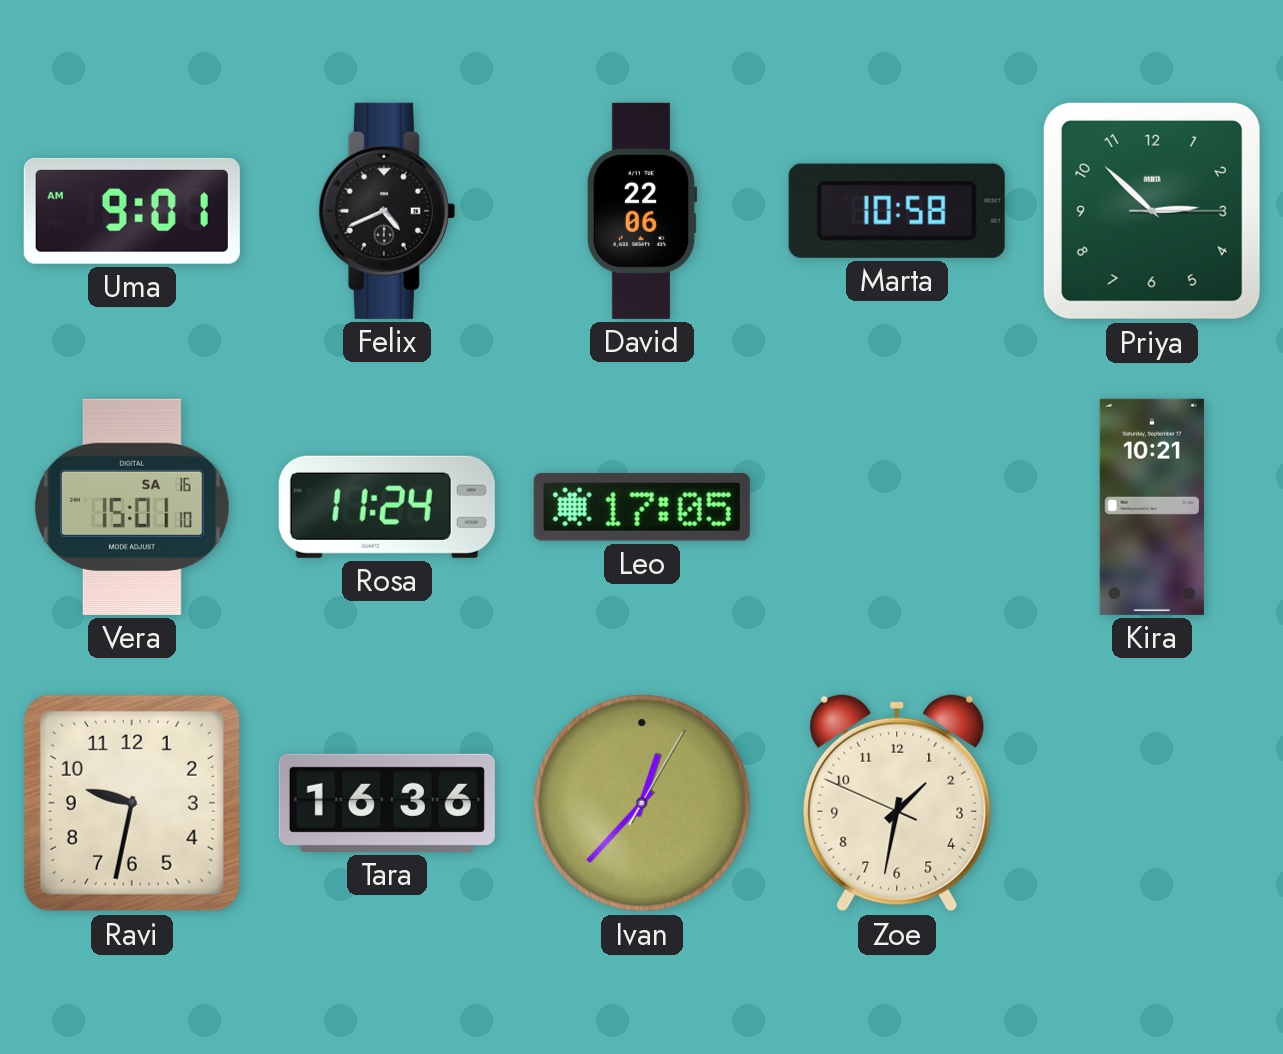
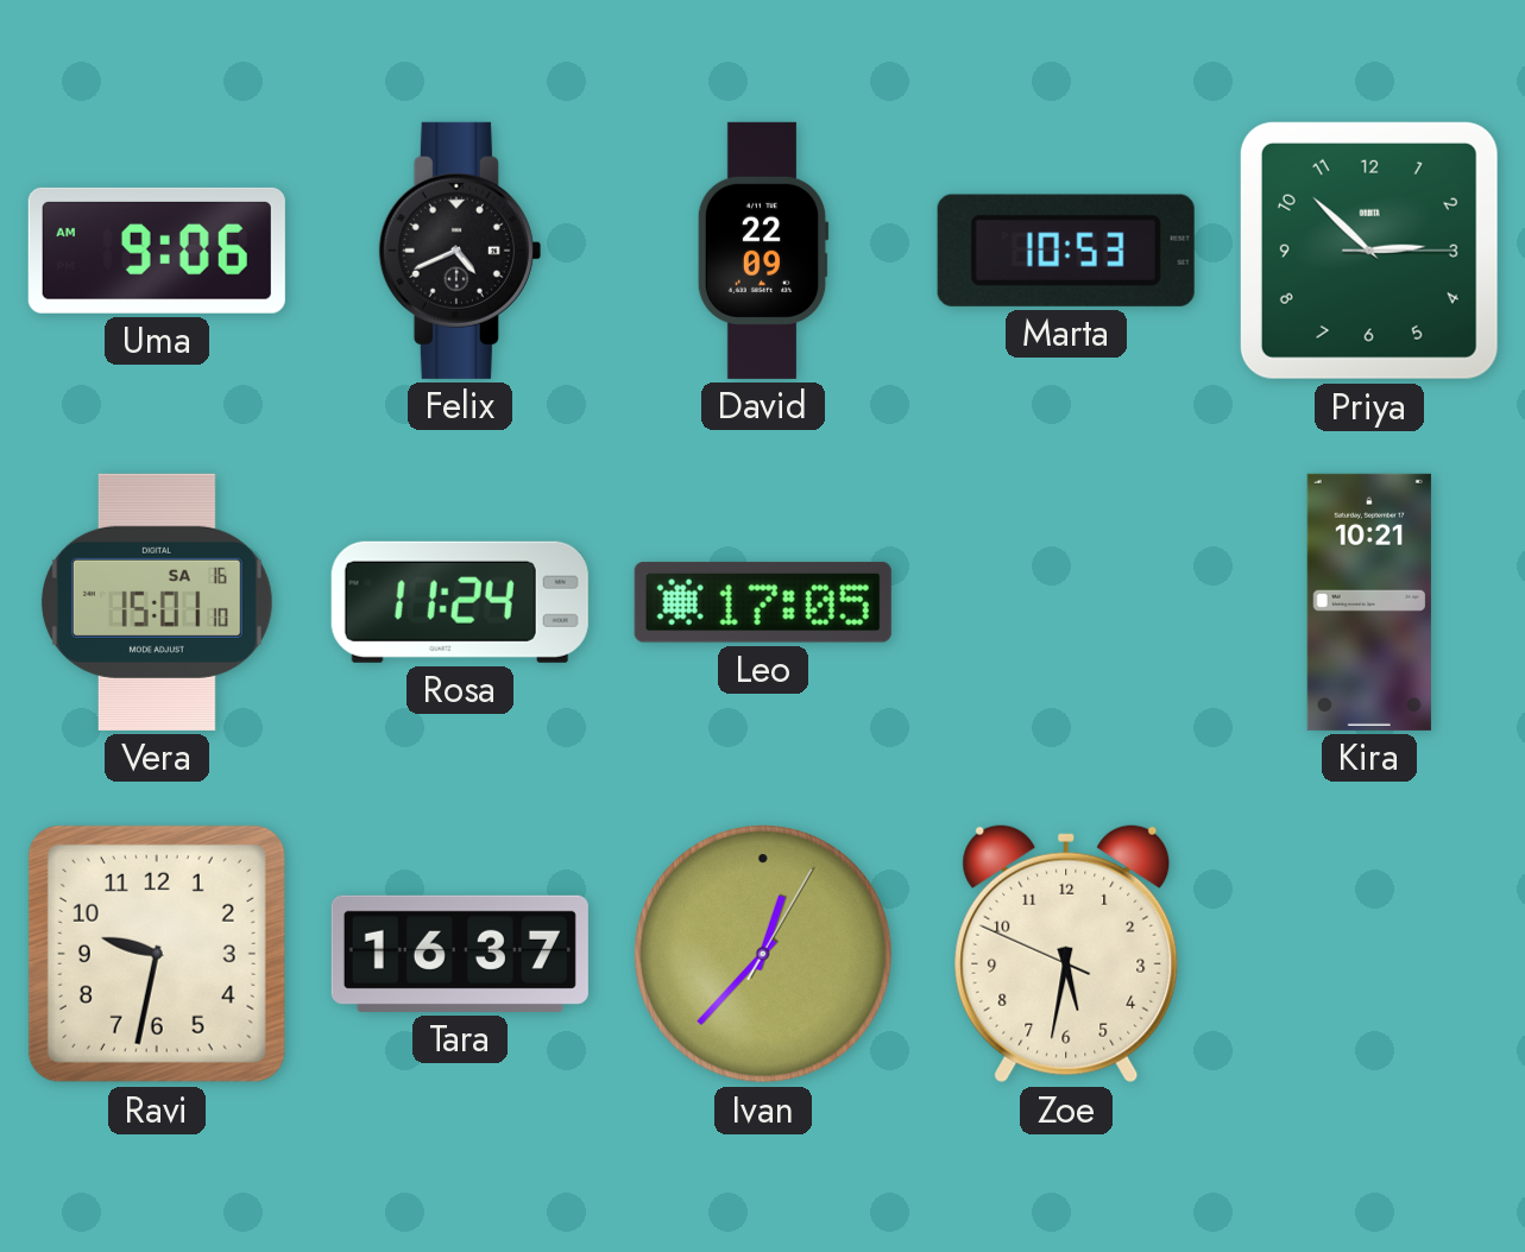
Uma: 9:01 -> 9:06 (157, 251)
David: 22:06 -> 22:09 (763, 251)
Marta: 10:58 -> 10:53 (1066, 251)
Tara: 16:36 -> 16:37 (460, 954)
Zoe: 1:31 -> 5:31 (1066, 954)
